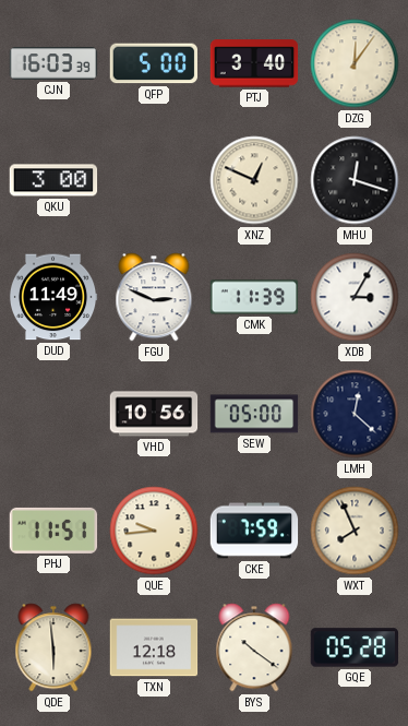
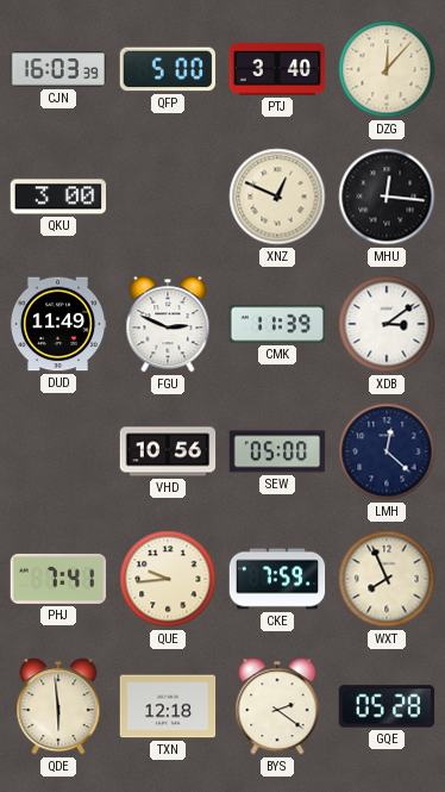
DZG: 12:06 -> 12:07 (387, 69)
MHU: 12:18 -> 12:16 (387, 197)
XDB: 3:05 -> 3:09 (387, 324)
PHJ: 11:51 -> 7:41 (58, 579)
BYS: 10:21 -> 2:21 (277, 706)
